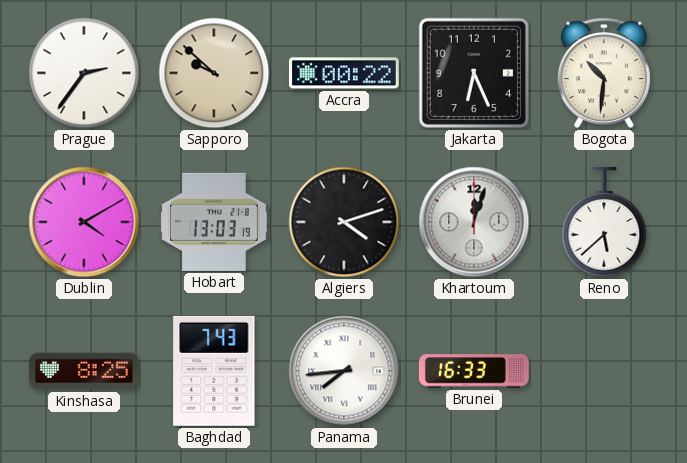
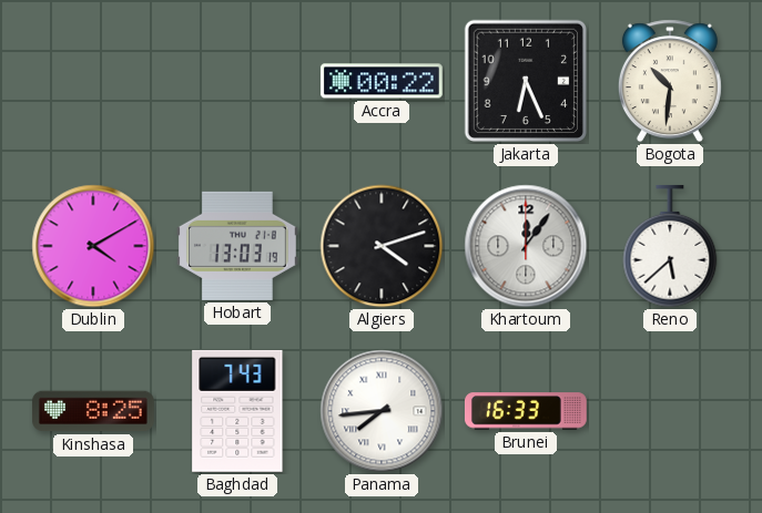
Prague: 2:36 -> none (84, 73)
Sapporo: 9:52 -> none (214, 73)
Khartoum: 12:03 -> 12:06 (526, 246)
